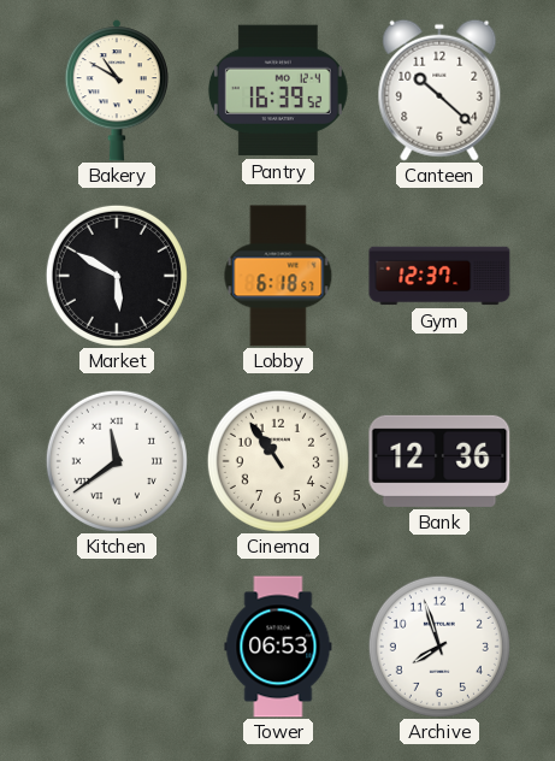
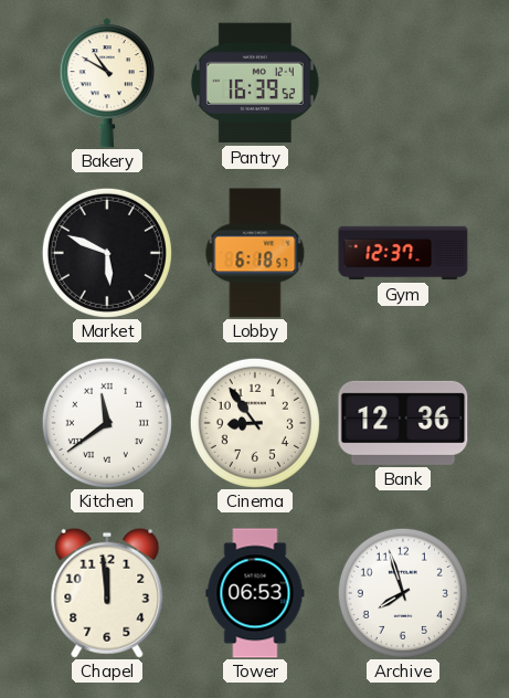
Canteen: 10:22 -> none (439, 90)
Market: 5:50 -> 5:49 (107, 253)
Cinema: 10:54 -> 8:54 (255, 423)
Chapel: none -> 11:59 (107, 593)
